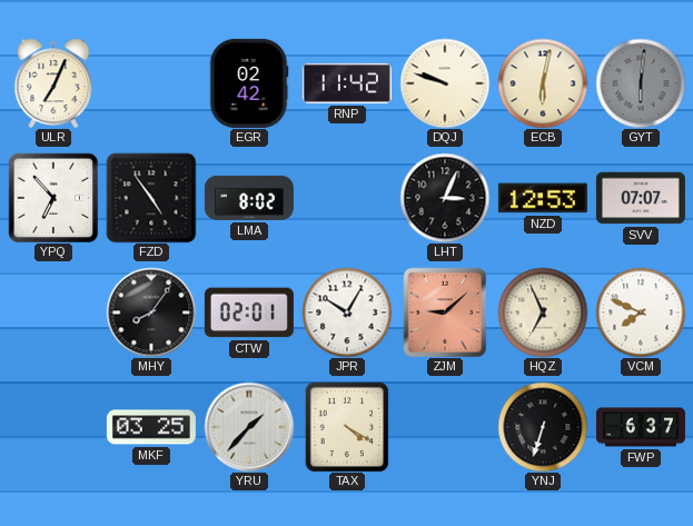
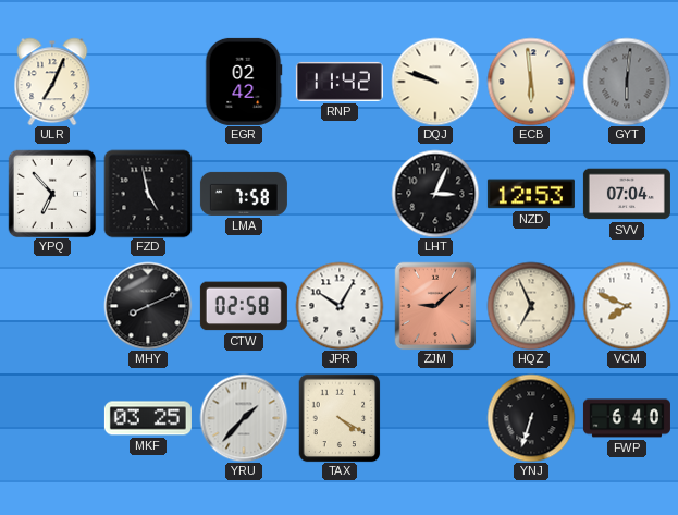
ECB: 6:02 -> 5:59 (531, 82)
FZD: 4:54 -> 4:58 (148, 194)
LMA: 8:02 -> 7:58 (244, 194)
SVV: 07:07 -> 07:04 (627, 194)
MHY: 8:06 -> 8:11 (148, 306)
CTW: 02:01 -> 02:58 (244, 306)
FWP: 6:37 -> 6:40 (627, 418)
